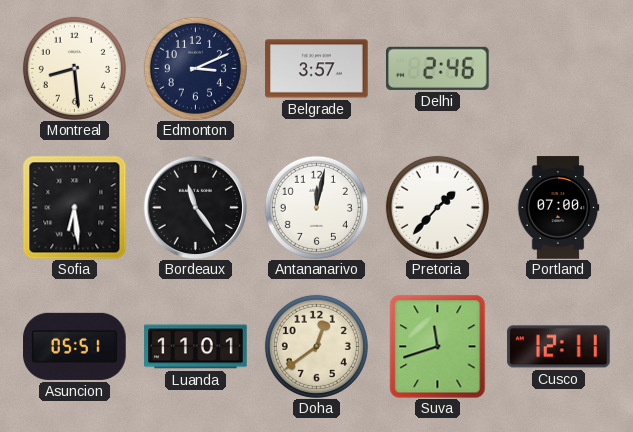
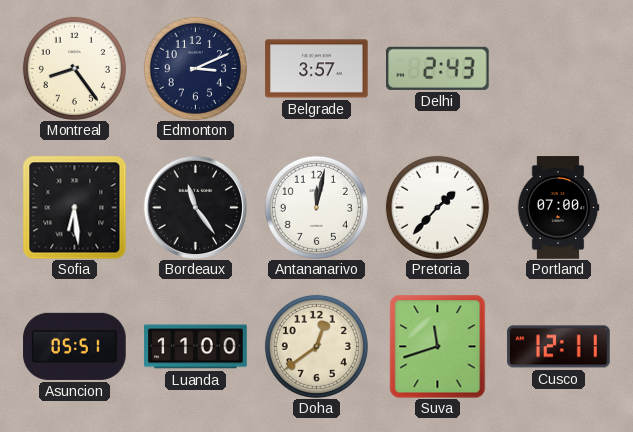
Montreal: 8:29 -> 8:24 (74, 68)
Delhi: 2:46 -> 2:43 (438, 68)
Luanda: 11:01 -> 11:00 (196, 347)
